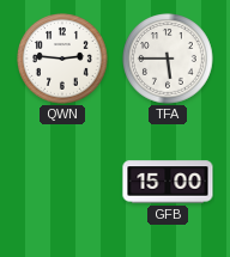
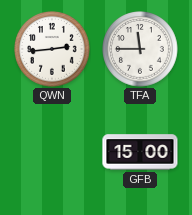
QWN: 2:46 -> 2:44 (52, 49)
TFA: 5:45 -> 11:45 (140, 49)
